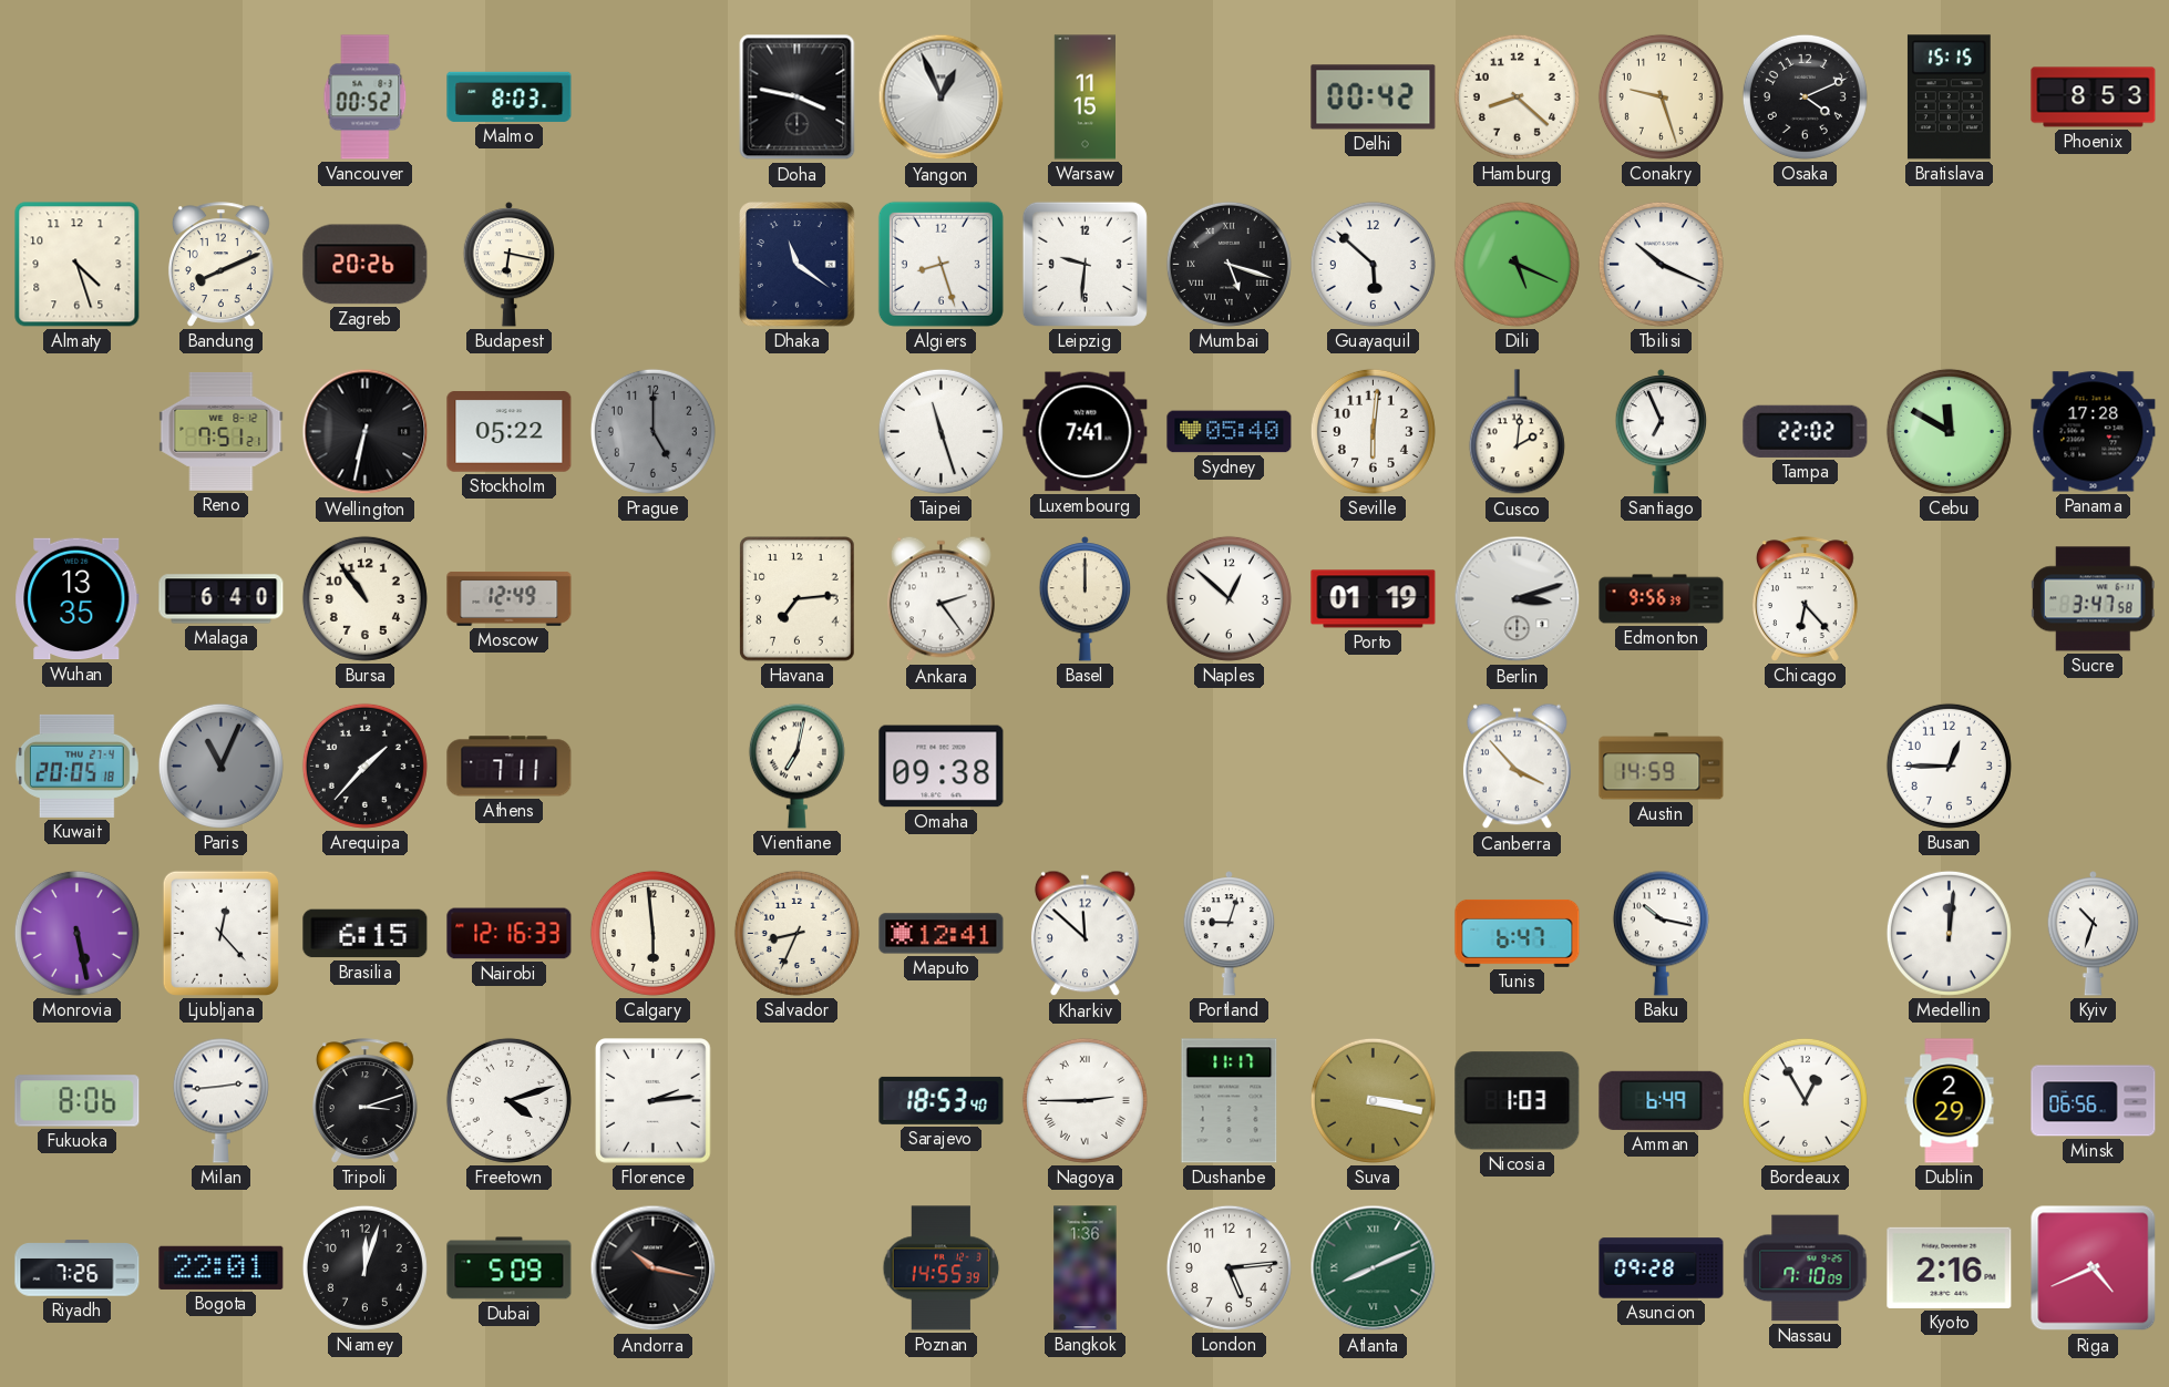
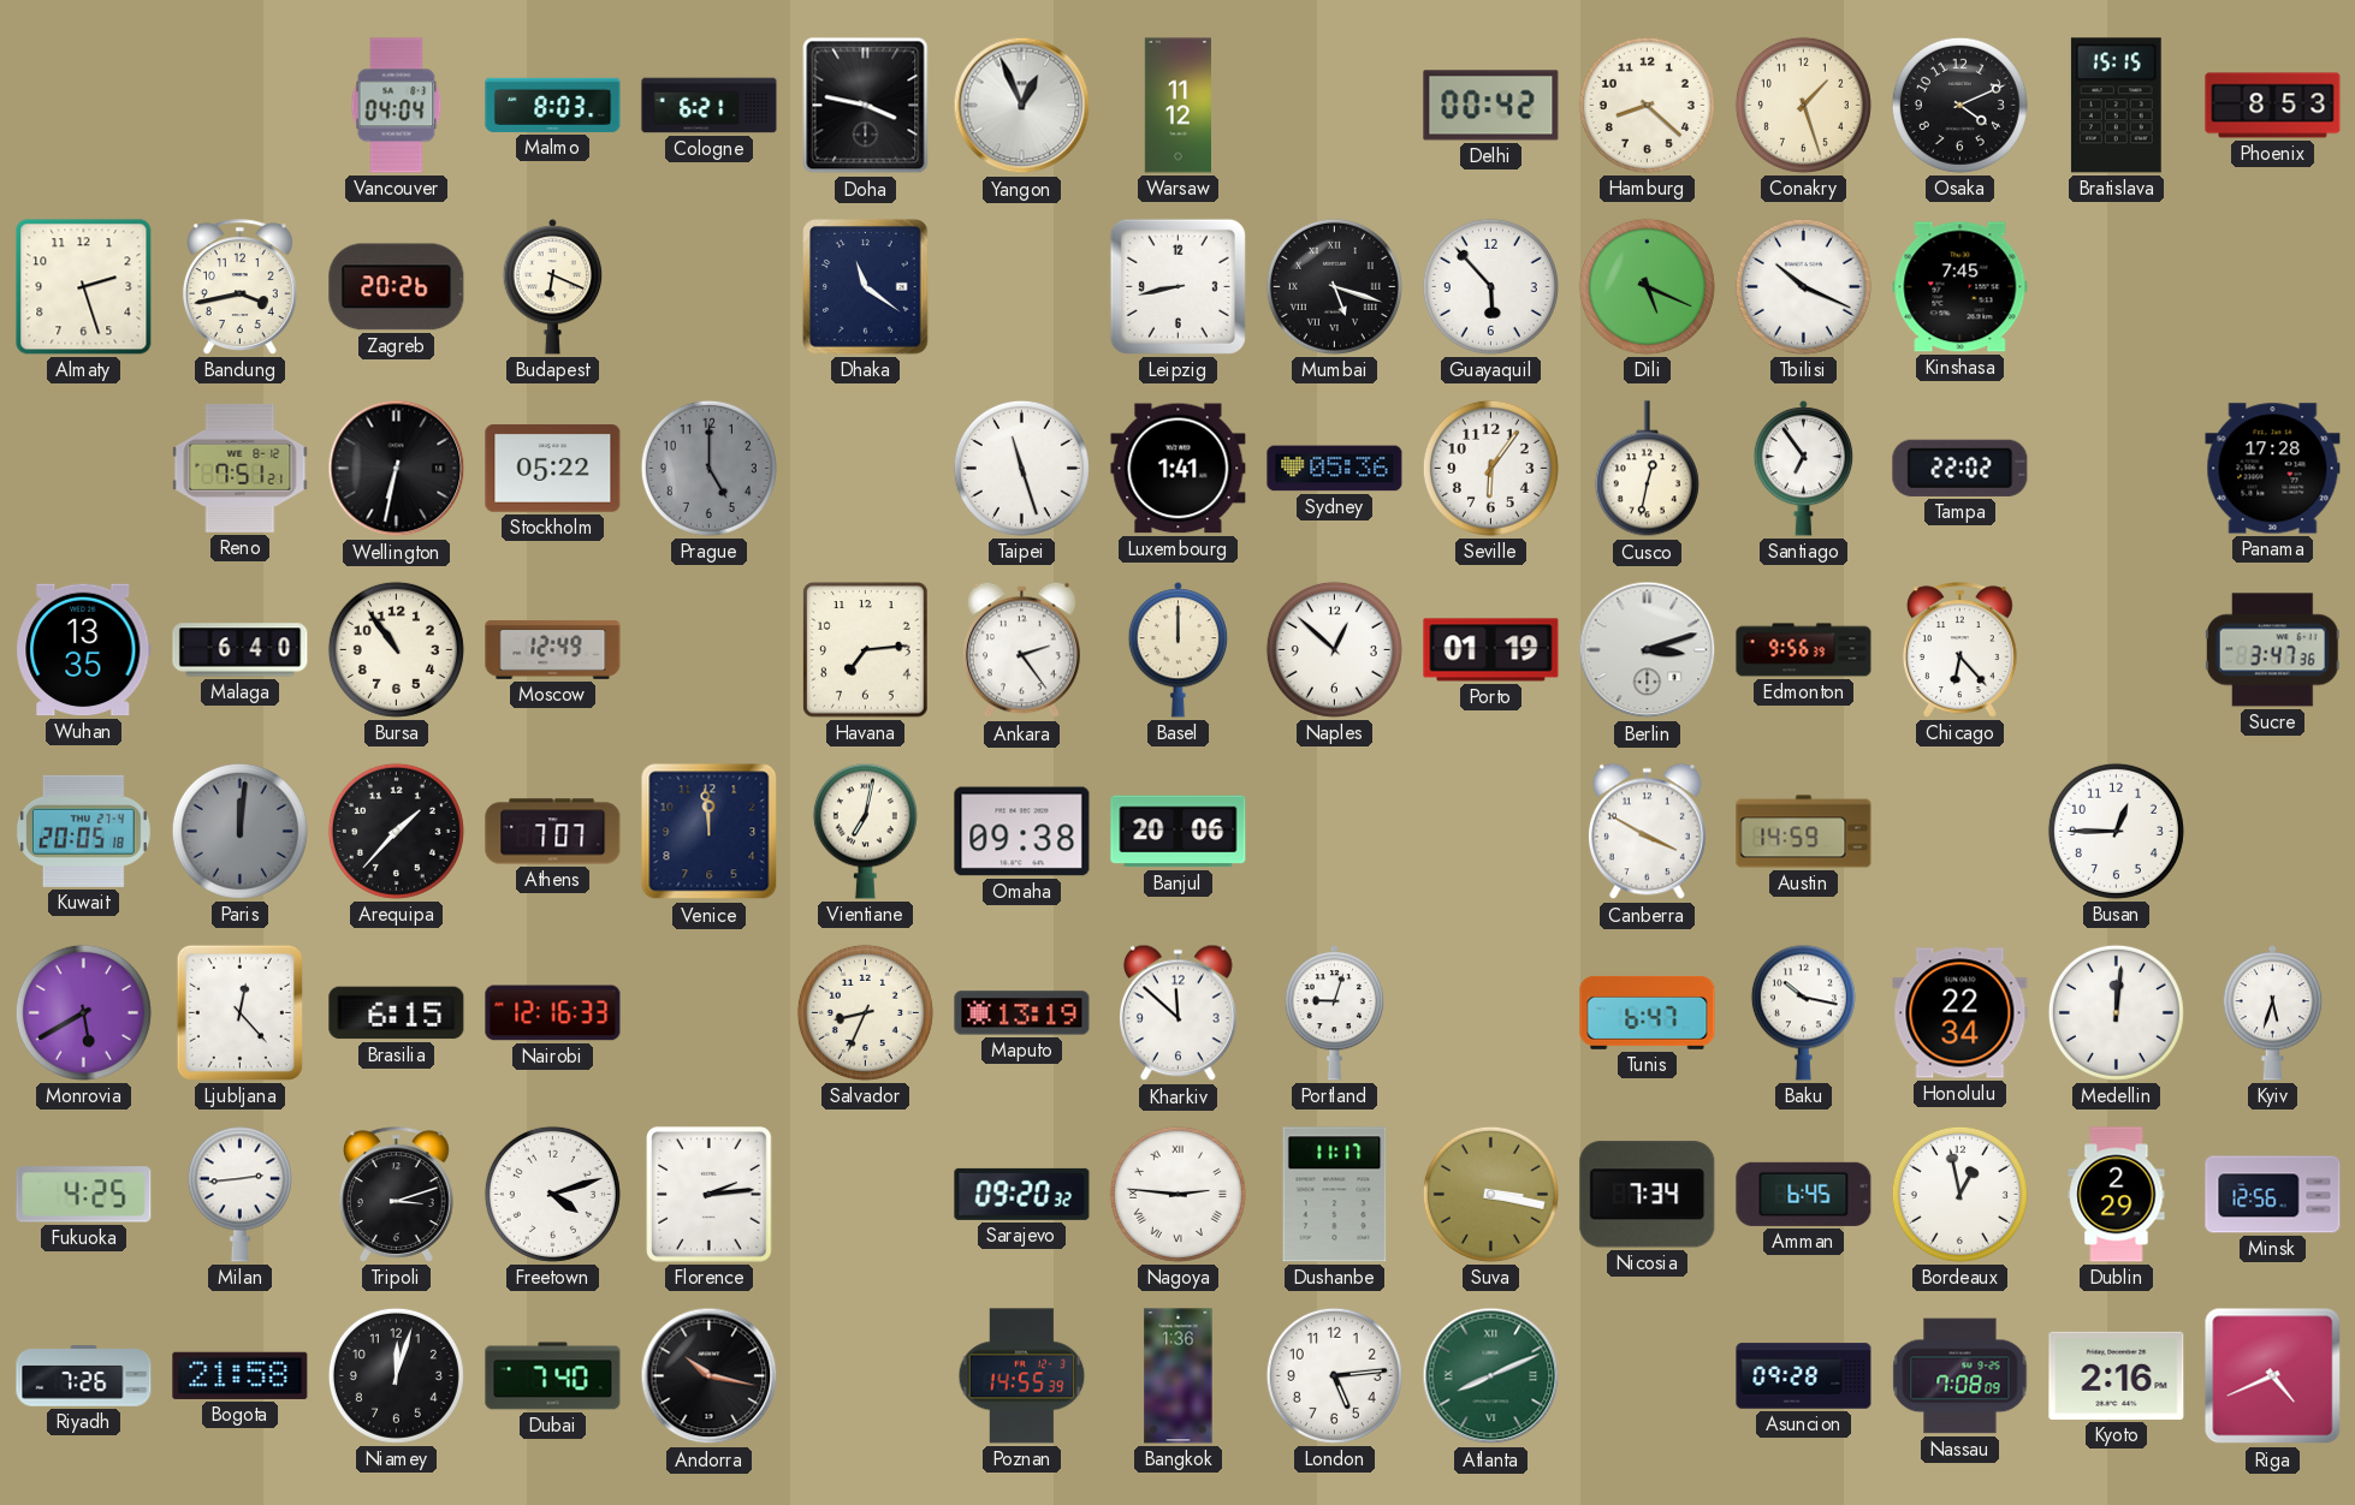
Vancouver: 00:52 -> 04:04 (397, 106)
Cologne: none -> 6:21 (710, 106)
Warsaw: 11:15 -> 11:12 (1177, 106)
Conakry: 9:27 -> 1:27 (1803, 105)
Almaty: 4:27 -> 2:27 (84, 287)
Bandung: 8:11 -> 3:43 (239, 287)
Budapest: 6:17 -> 6:19 (553, 287)
Algiers: 8:27 -> none (940, 264)
Leipzig: 9:31 -> 8:43 (1177, 286)
Guayaquil: 5:52 -> 5:53 (1490, 286)
Kinshasa: none -> 7:45 (1960, 287)
Luxembourg: 7:41 -> 1:41 (1179, 469)
Sydney: 05:40 -> 05:36 (1335, 469)
Seville: 6:01 -> 6:06 (1490, 468)
Cusco: 2:01 -> 12:32 (1647, 469)
Santiago: 6:56 -> 6:54 (1804, 469)
Cebu: 11:50 -> none (1949, 431)
Sucre: 3:47:58 -> 3:47:36 (2272, 650)
Paris: 11:04 -> 12:01 (239, 831)
Athens: 7:11 -> 7:07 (553, 832)
Venice: none -> 11:59 (710, 832)
Banjul: none -> 20:06 (1179, 832)
Canberra: 3:53 -> 3:50 (1647, 832)
Monrovia: 5:28 -> 5:40 (83, 1012)
Calgary: 5:59 -> none (652, 933)
Maputo: 12:41 -> 13:19 (1022, 1013)
Honolulu: none -> 22:34 (1960, 1013)
Kyiv: 10:33 -> 5:33 (2273, 1013)
Fukuoka: 8:06 -> 4:25 (84, 1195)
Sarajevo: 18:53 -> 09:20 (1022, 1194)
Nagoya: 2:45 -> 2:46 (1177, 1194)
Nicosia: 1:03 -> 7:34 (1648, 1195)
Amman: 6:49 -> 6:45 (1804, 1194)
Bordeaux: 12:55 -> 12:58 (1959, 1194)
Minsk: 06:56 -> 12:56 (2273, 1195)
Bogota: 22:01 -> 21:58 (241, 1375)
Dubai: 5:09 -> 7:40 (553, 1376)
Nassau: 7:10 -> 7:08 (1960, 1376)
